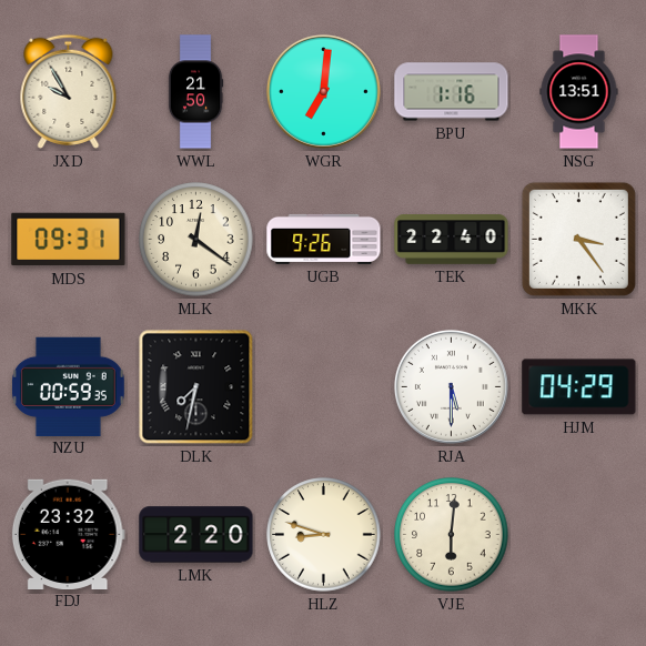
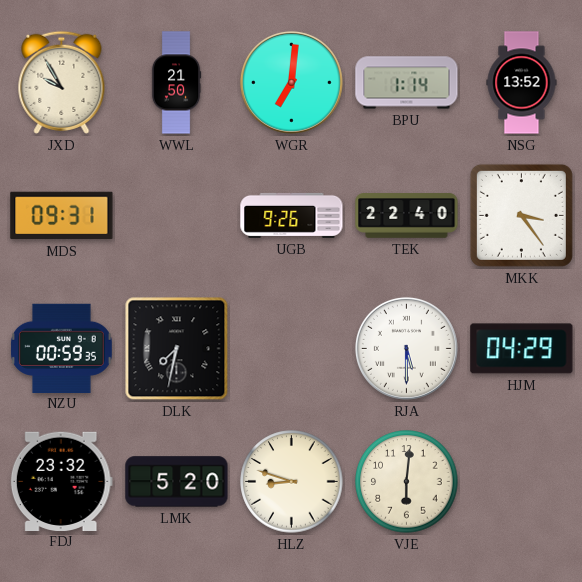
BPU: 1:16 -> 1:14 (407, 83)
NSG: 13:51 -> 13:52 (522, 83)
MLK: 12:21 -> none (196, 240)
LMK: 2:20 -> 5:20 (177, 482)
